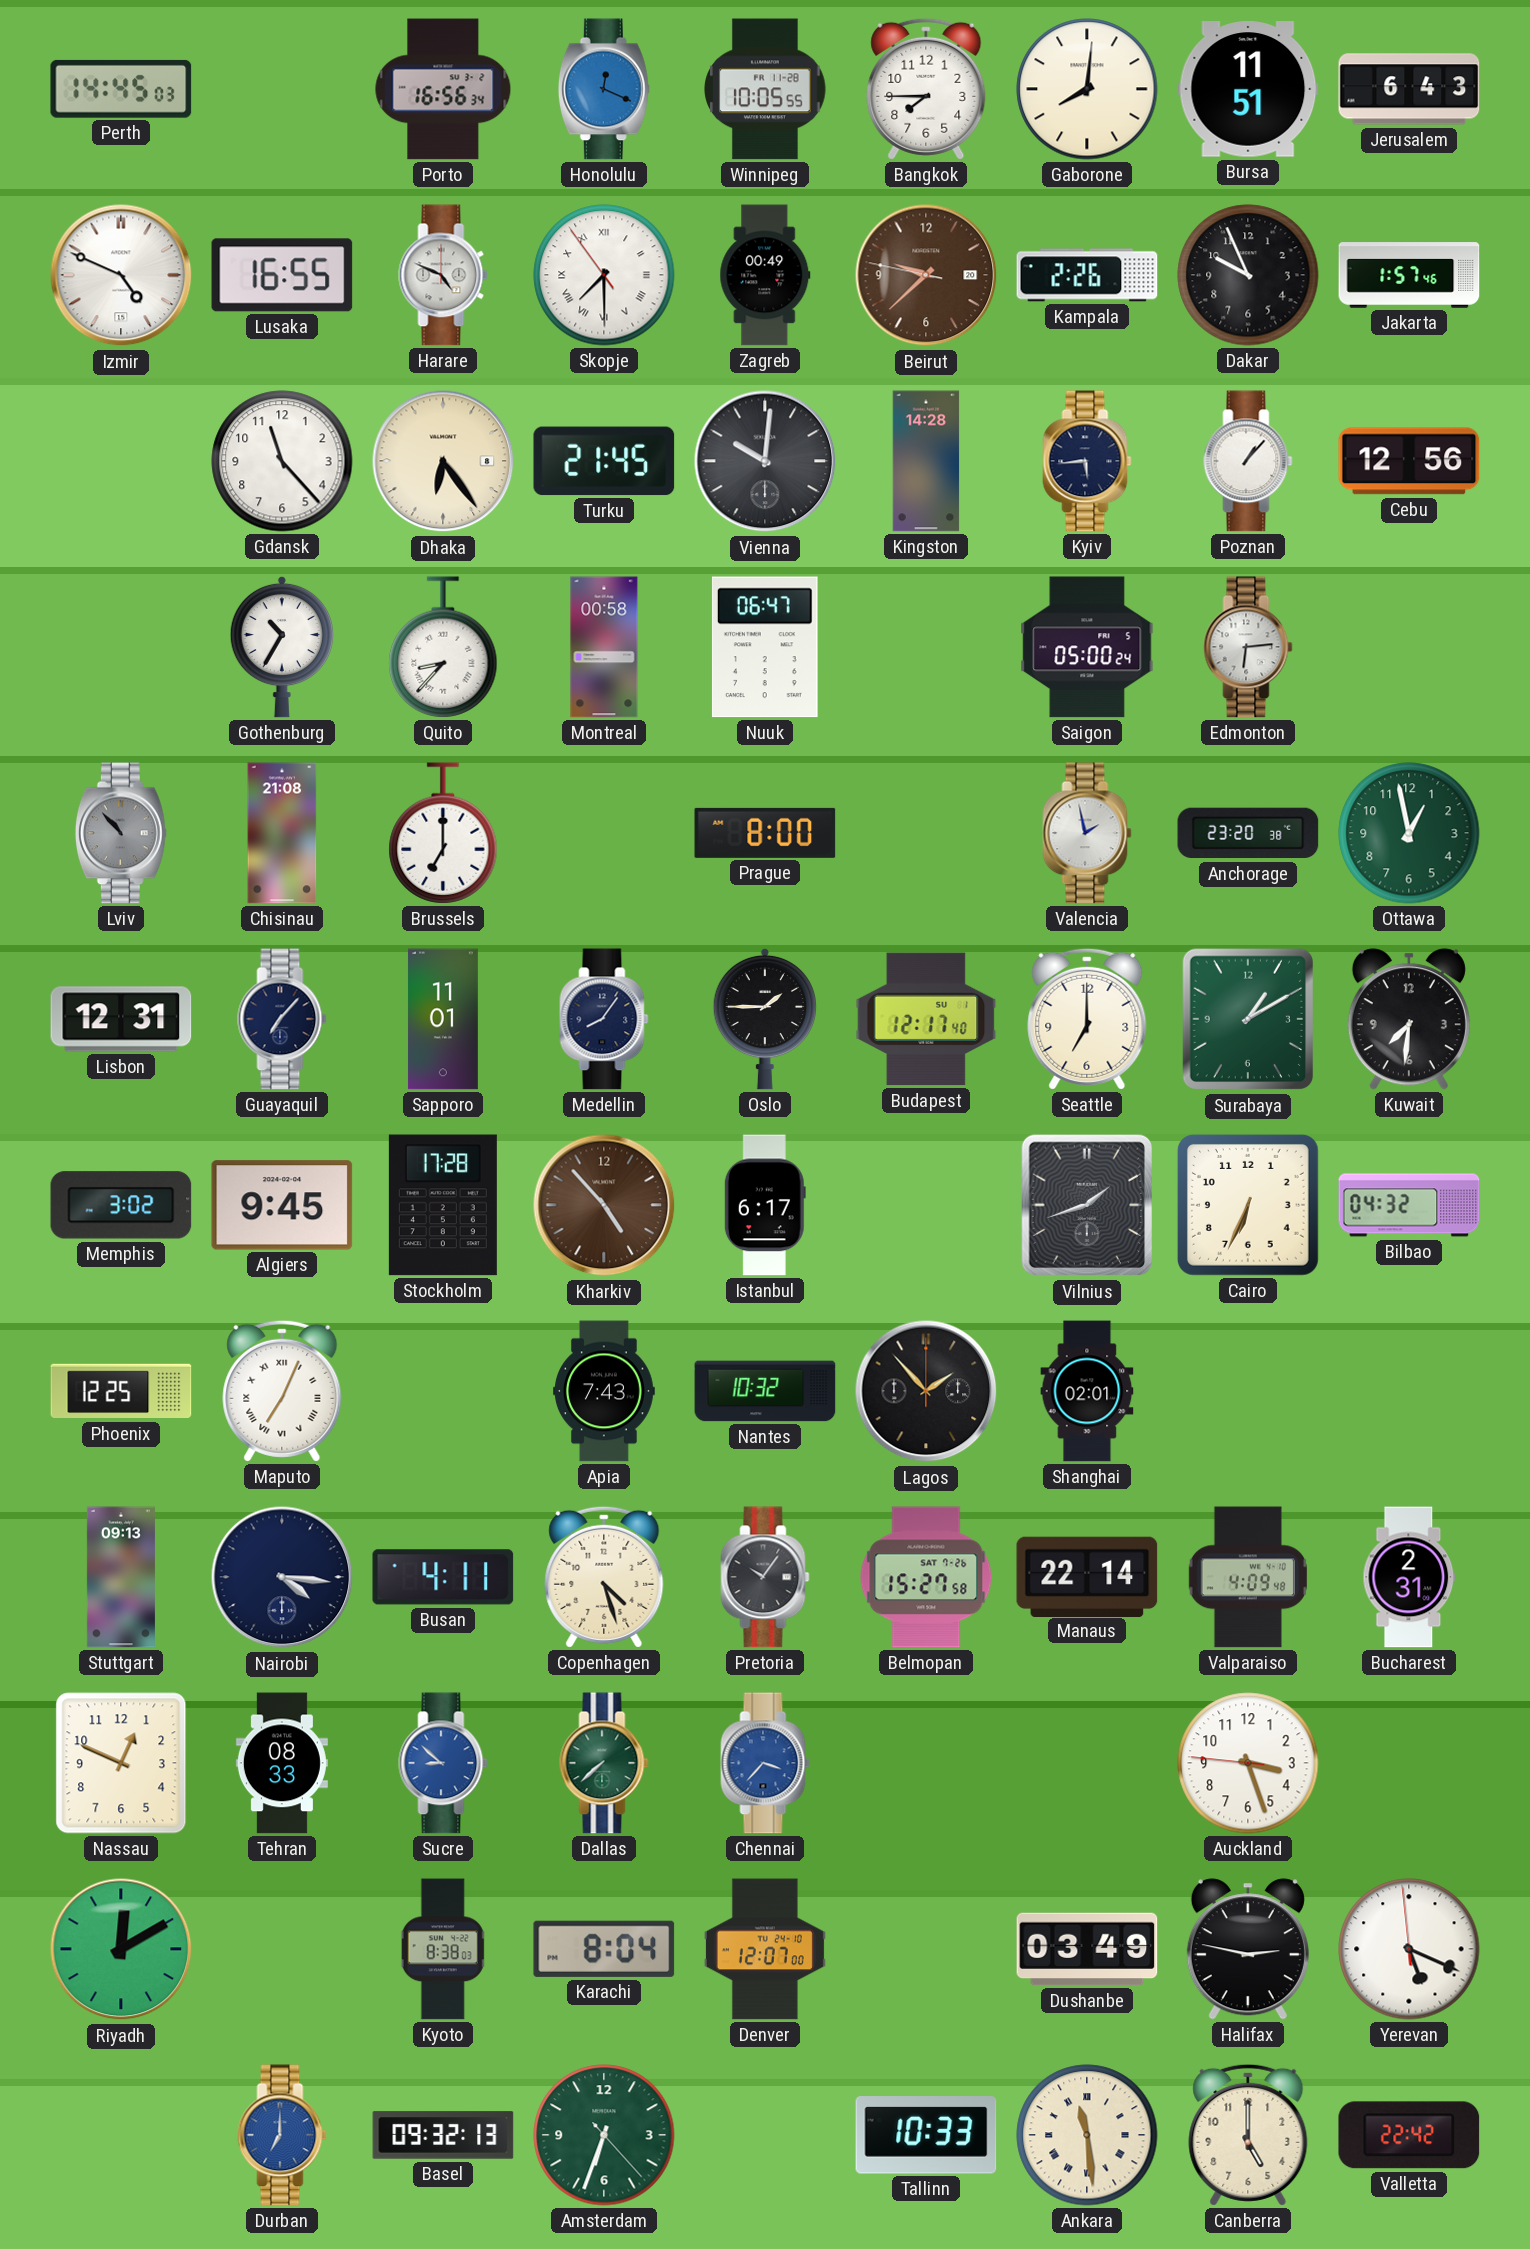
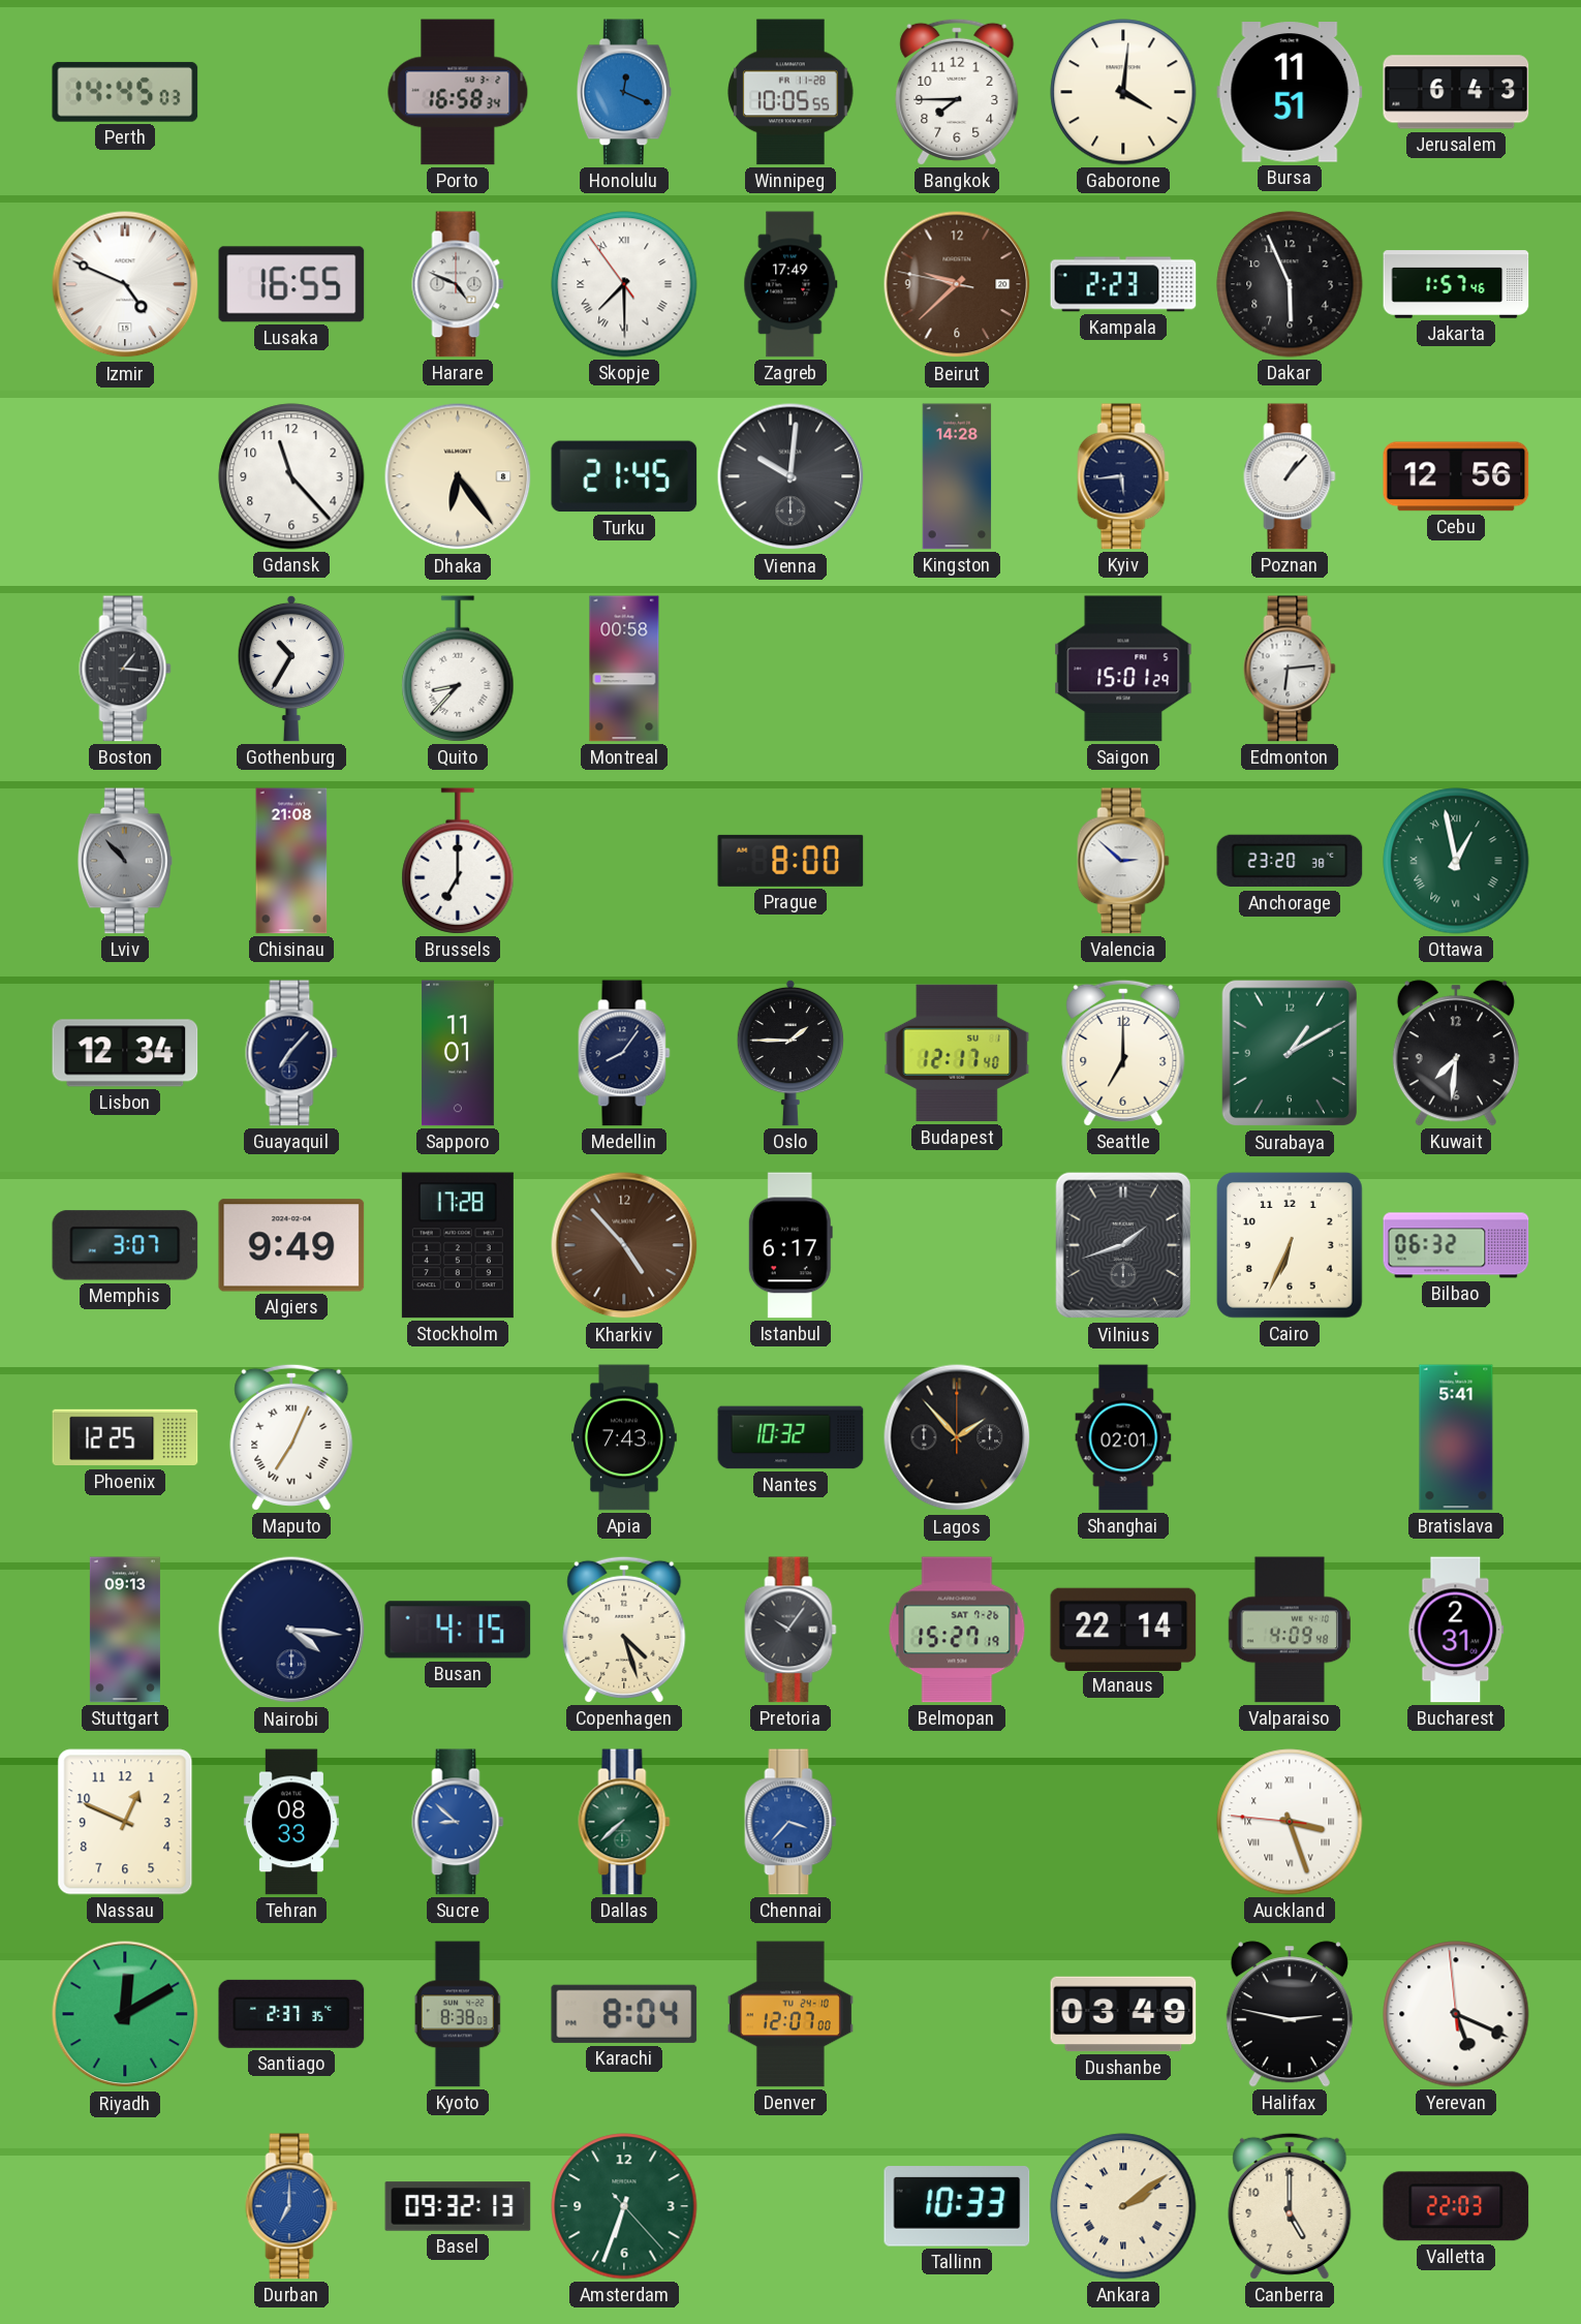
Porto: 16:56 -> 16:58 (458, 92)
Gaborone: 8:01 -> 4:01 (1123, 92)
Zagreb: 00:49 -> 17:49 (791, 284)
Kampala: 2:26 -> 2:23 (1123, 284)
Dakar: 9:56 -> 5:56 (1290, 284)
Boston: none -> 1:16 (125, 669)
Nuuk: 06:47 -> none (765, 647)
Saigon: 05:00 -> 15:01 (1123, 669)
Valencia: 1:58 -> 2:52 (1123, 861)
Ottawa numerals: Arabic -> Roman (1456, 861)
Lisbon: 12:31 -> 12:34 (125, 1053)
Memphis: 3:02 -> 3:07 (125, 1245)
Algiers: 9:45 -> 9:49 (291, 1245)
Bilbao: 04:32 -> 06:32 (1456, 1245)
Bratislava: none -> 5:41 (1456, 1437)
Busan: 4:11 -> 4:15 (458, 1630)
Belmopan: 15:27:58 -> 15:27:19 (957, 1630)
Auckland numerals: Arabic -> Roman (1290, 1822)
Santiago: none -> 2:37 (291, 2014)
Ankara: 11:29 -> 2:09 (1123, 2206)
Valletta: 22:42 -> 22:03 (1456, 2206)
